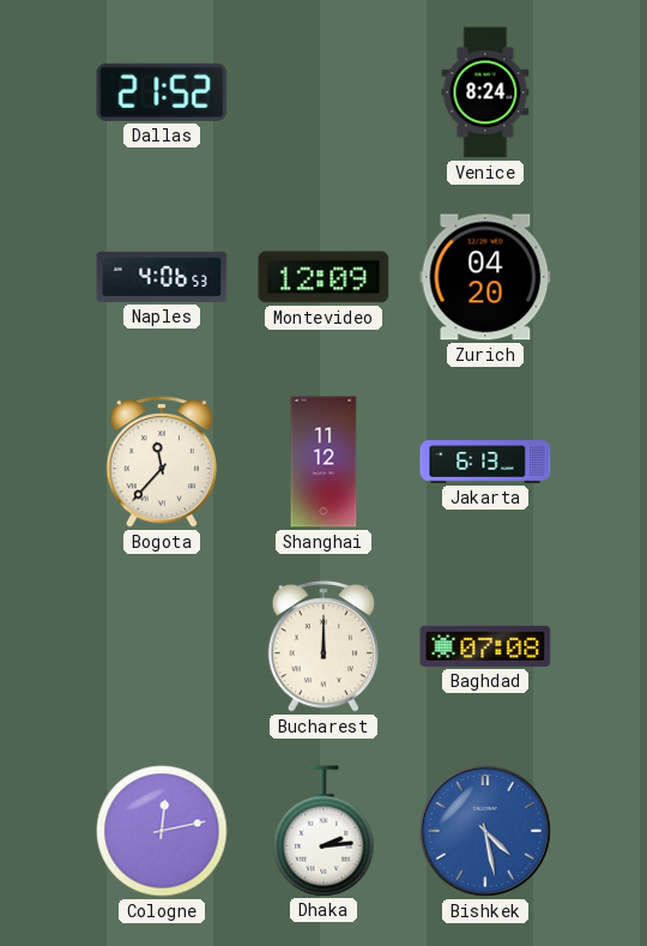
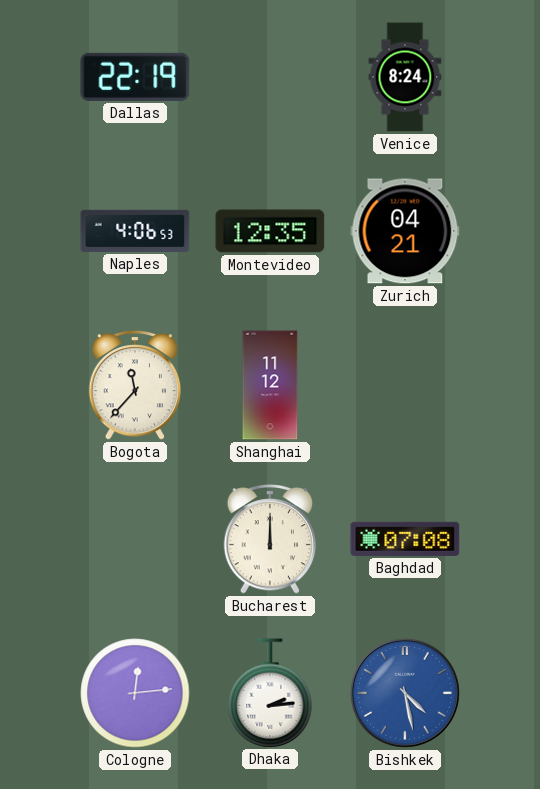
Dallas: 21:52 -> 22:19 (135, 77)
Montevideo: 12:09 -> 12:35 (270, 231)
Zurich: 04:20 -> 04:21 (405, 231)
Jakarta: 6:13 -> none (485, 462)
Cologne: 12:13 -> 12:14 (135, 693)
